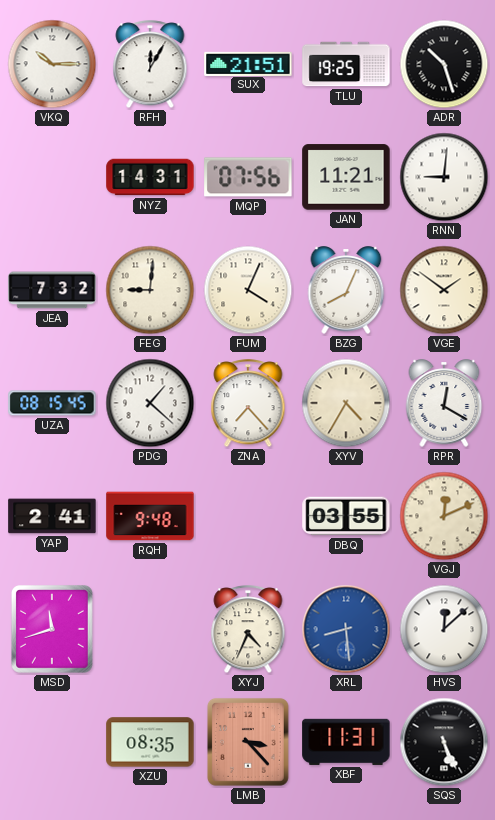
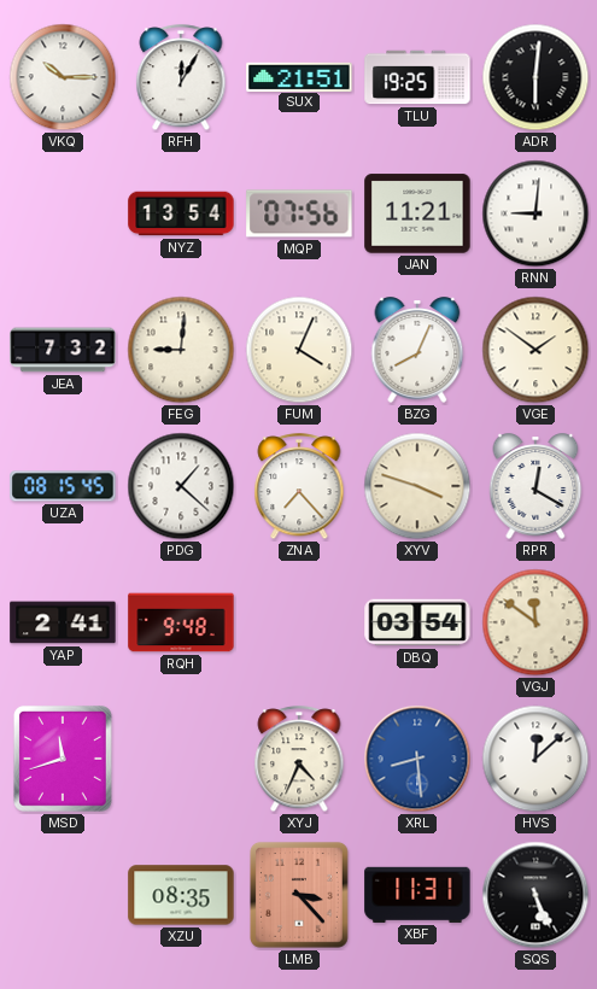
ADR: 10:27 -> 6:01 (535, 77)
NYZ: 14:31 -> 13:54 (181, 213)
XYV: 4:35 -> 3:48 (417, 486)
DBQ: 03:55 -> 03:54 (417, 622)
VGJ: 12:11 -> 11:51 (535, 622)
